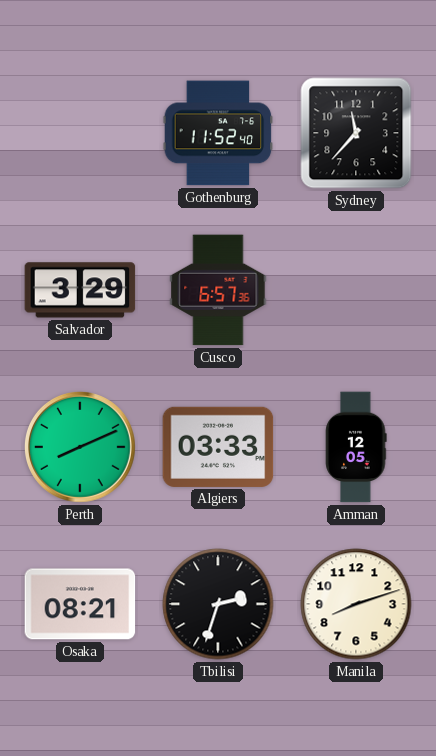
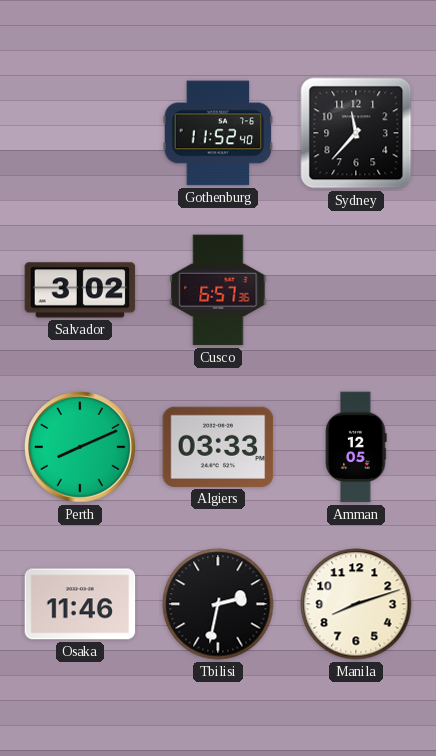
Salvador: 3:29 -> 3:02 (80, 290)
Osaka: 08:21 -> 11:46 (80, 604)
Tbilisi: 2:33 -> 2:32 (218, 604)
